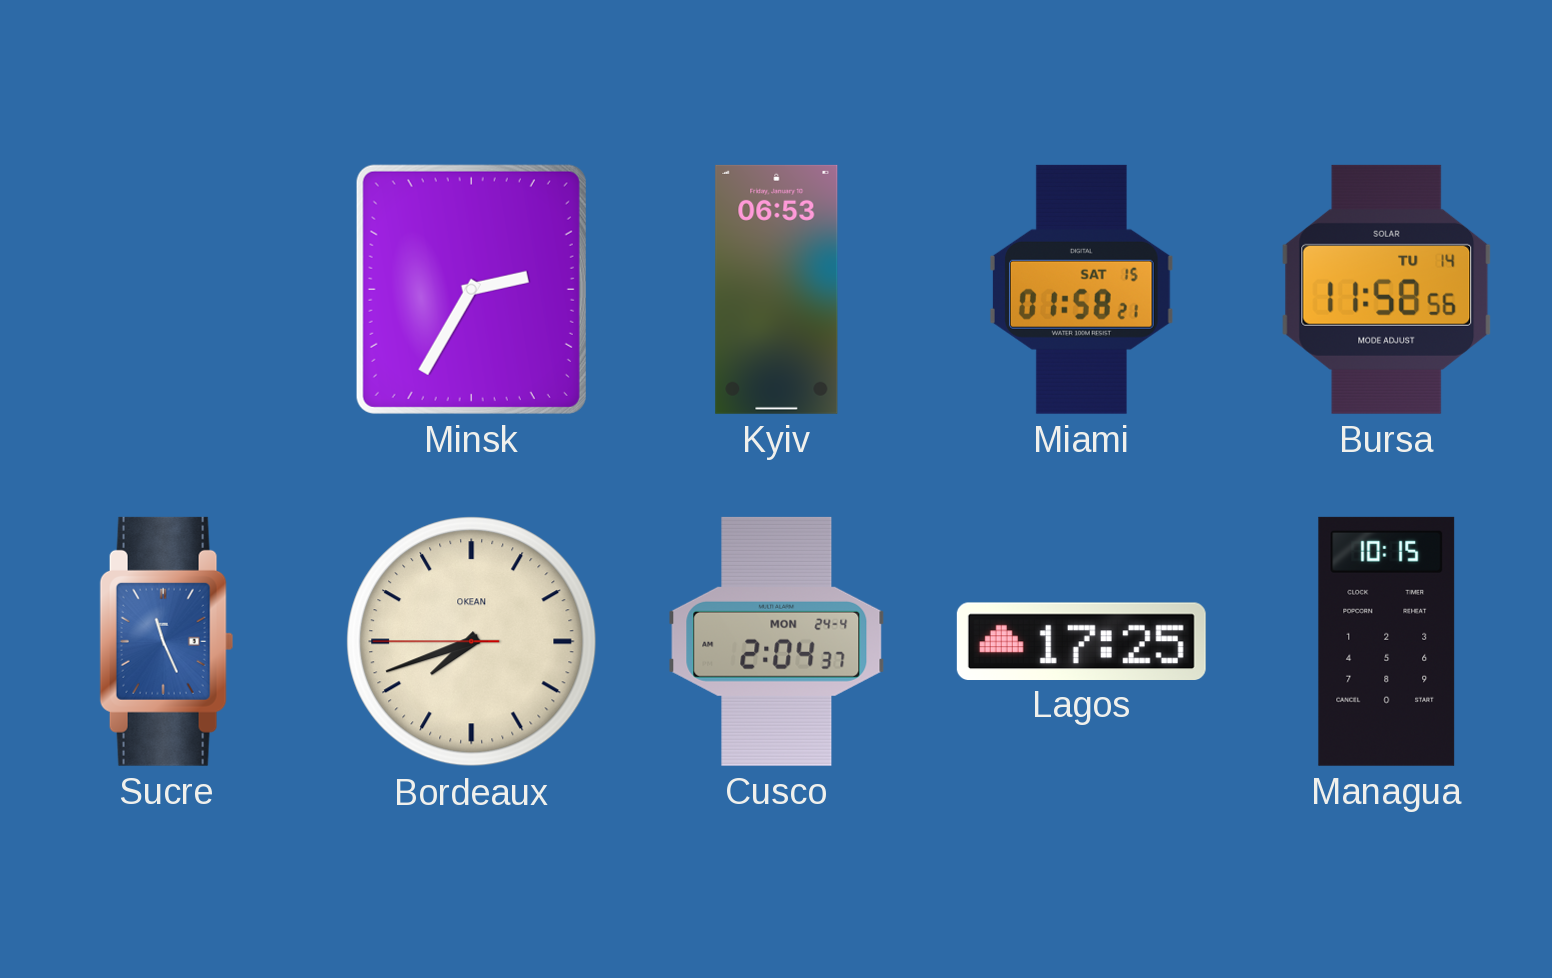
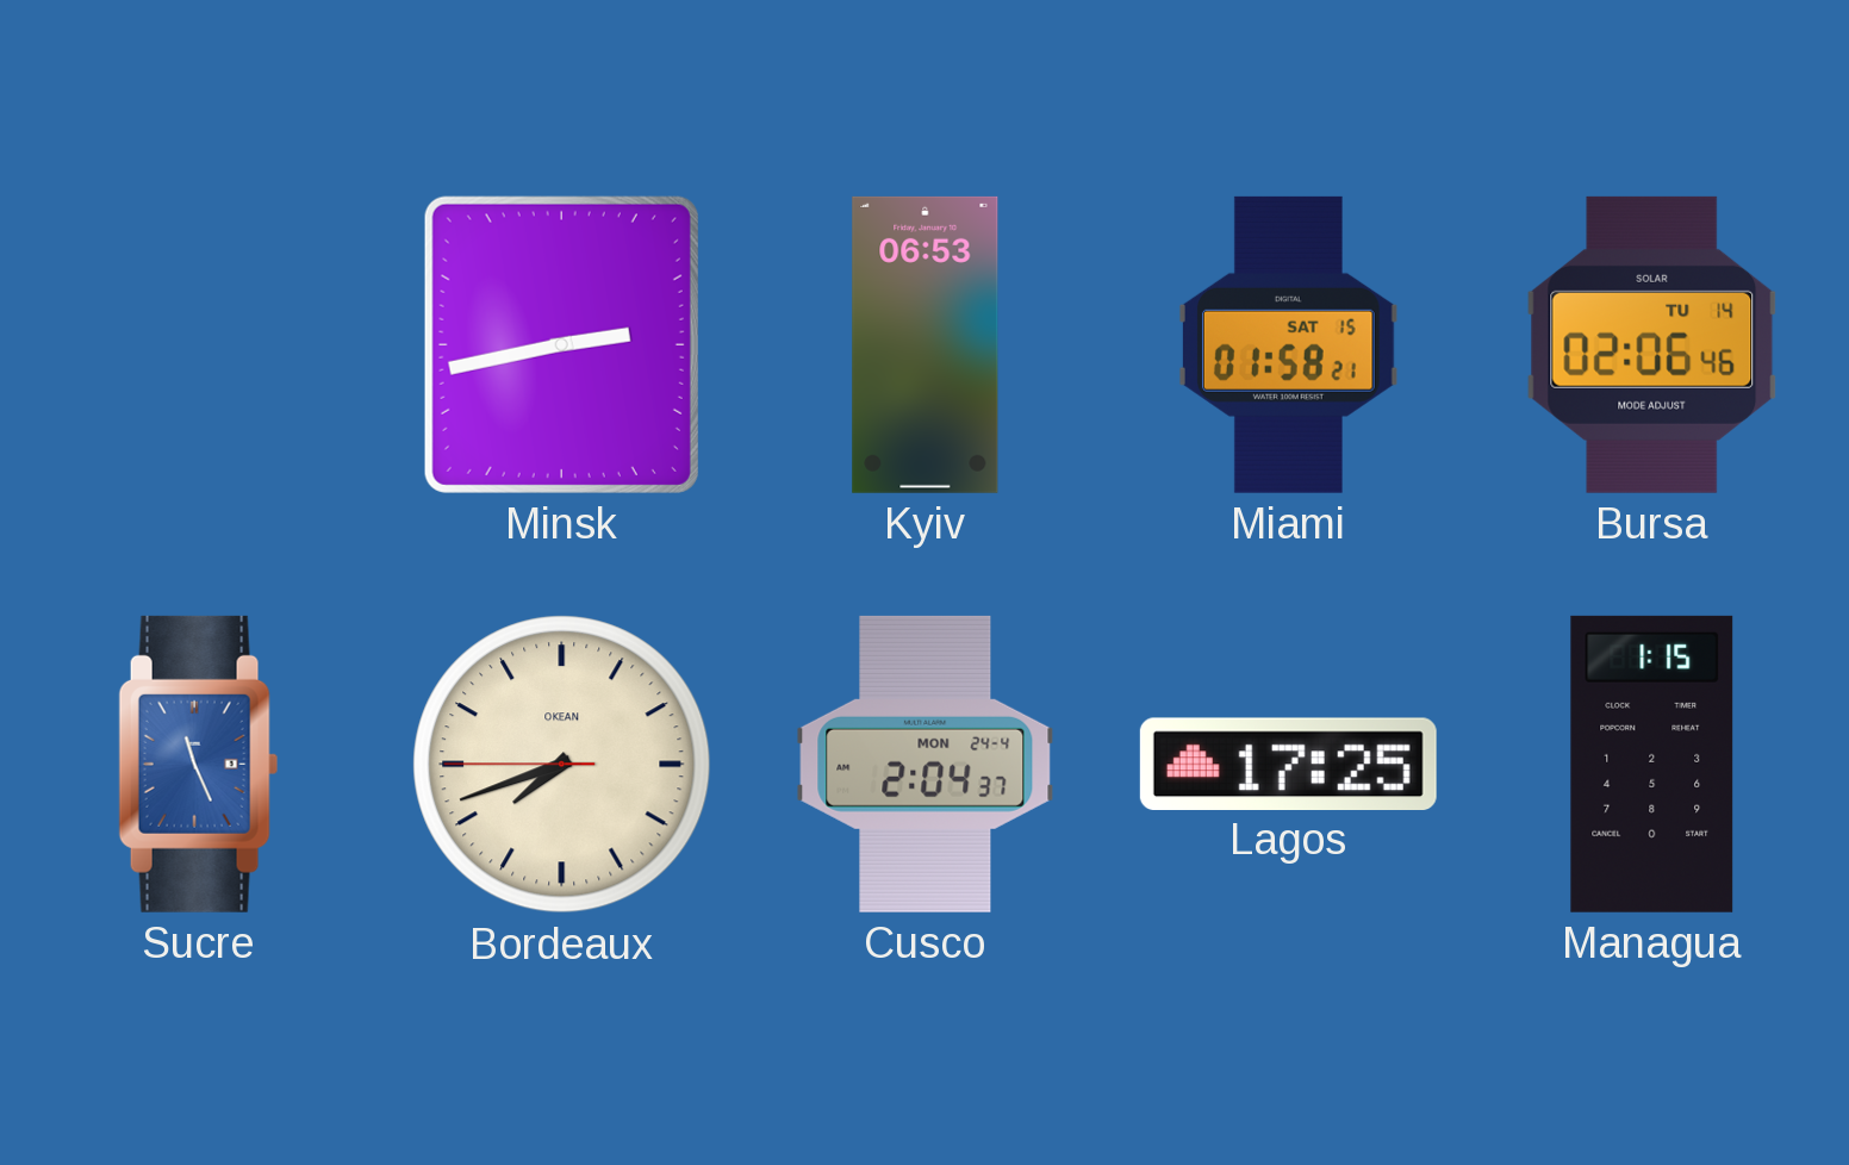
Minsk: 2:35 -> 2:43 (561, 344)
Bursa: 11:58 -> 02:06 (1652, 344)
Managua: 10:15 -> 1:15 (1652, 764)
